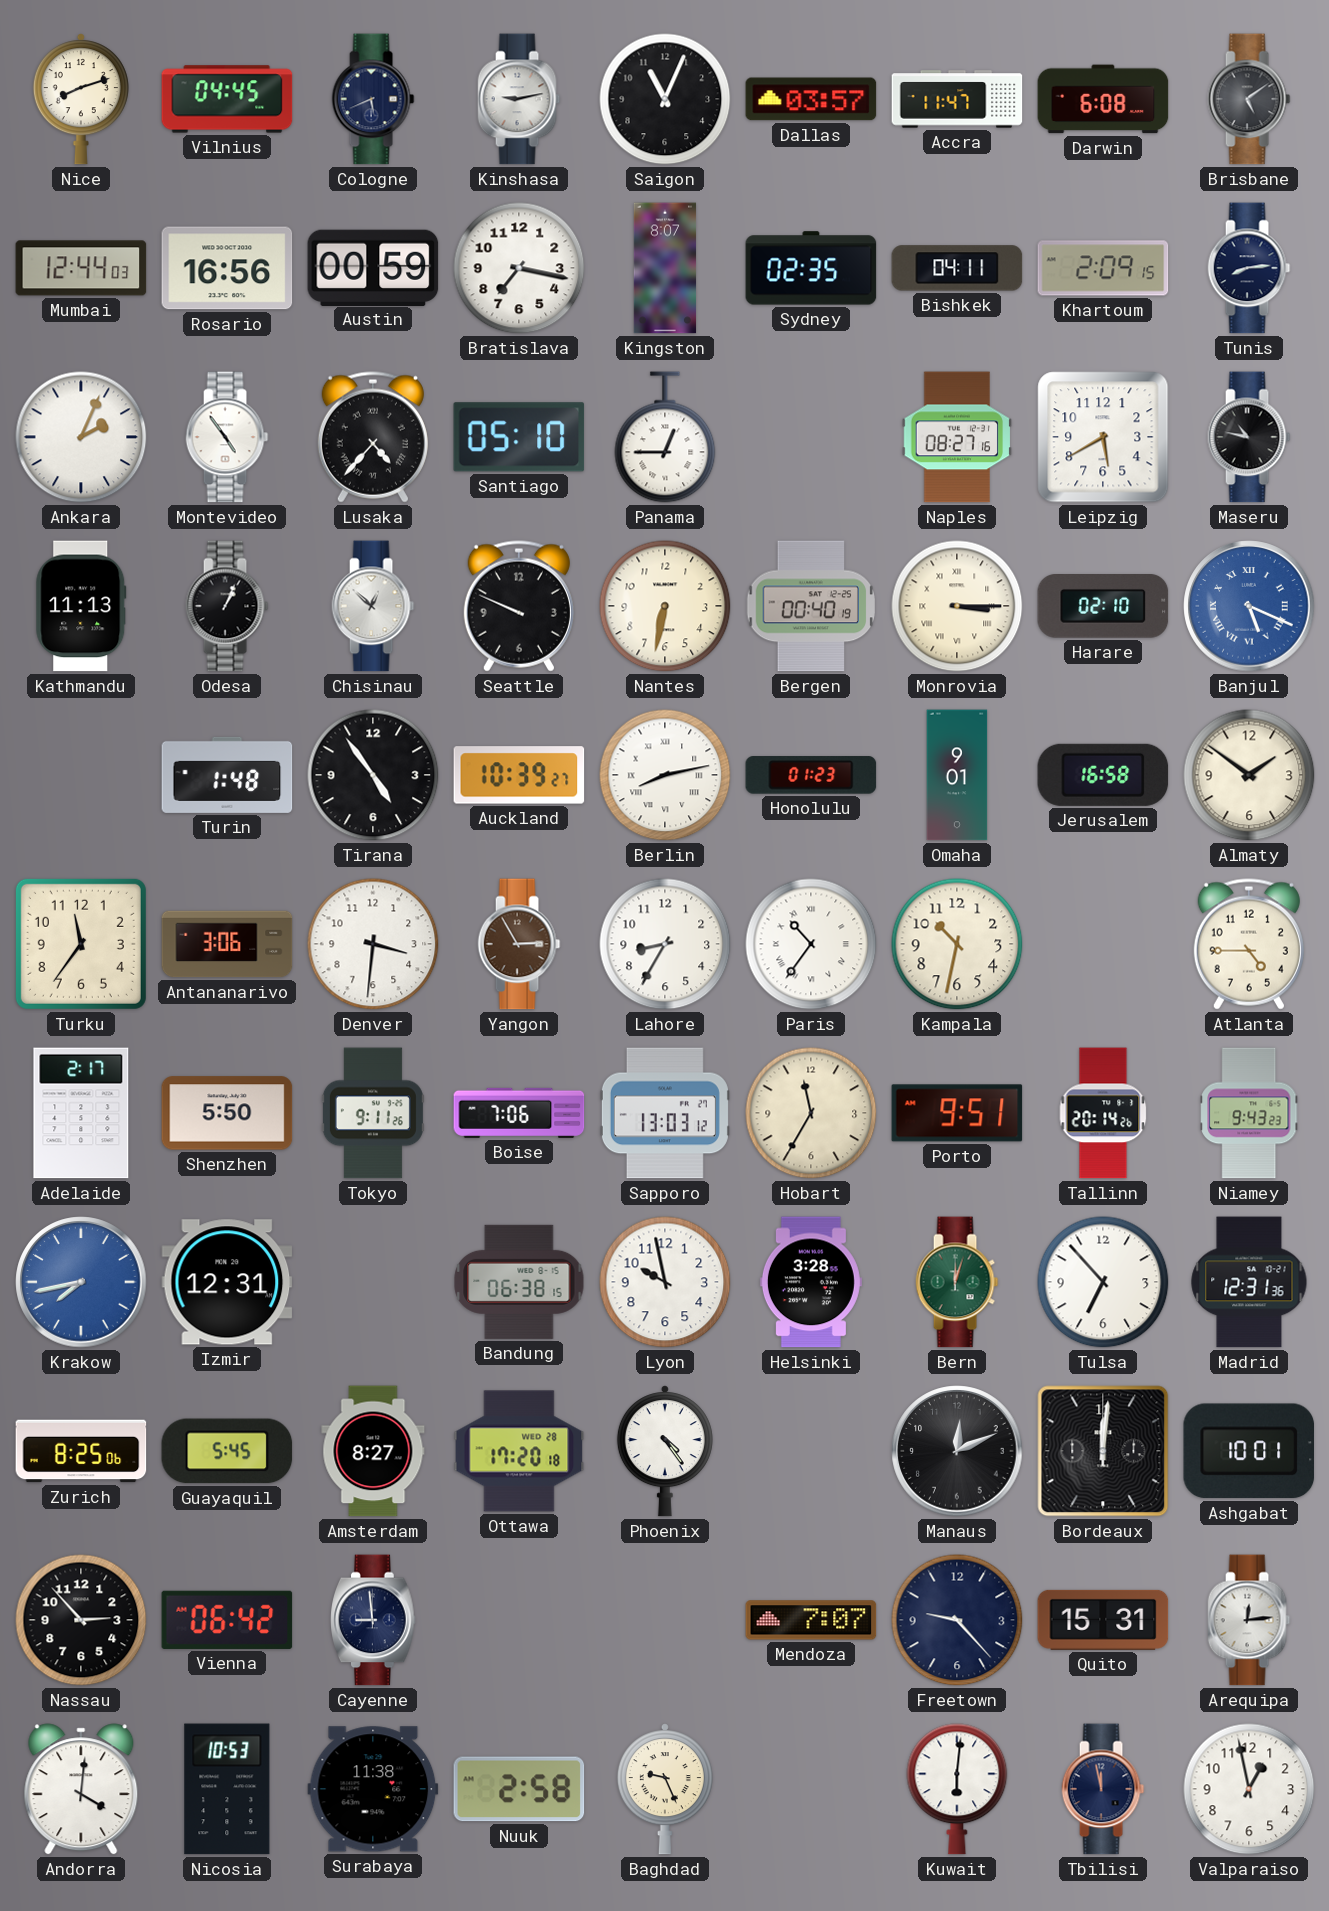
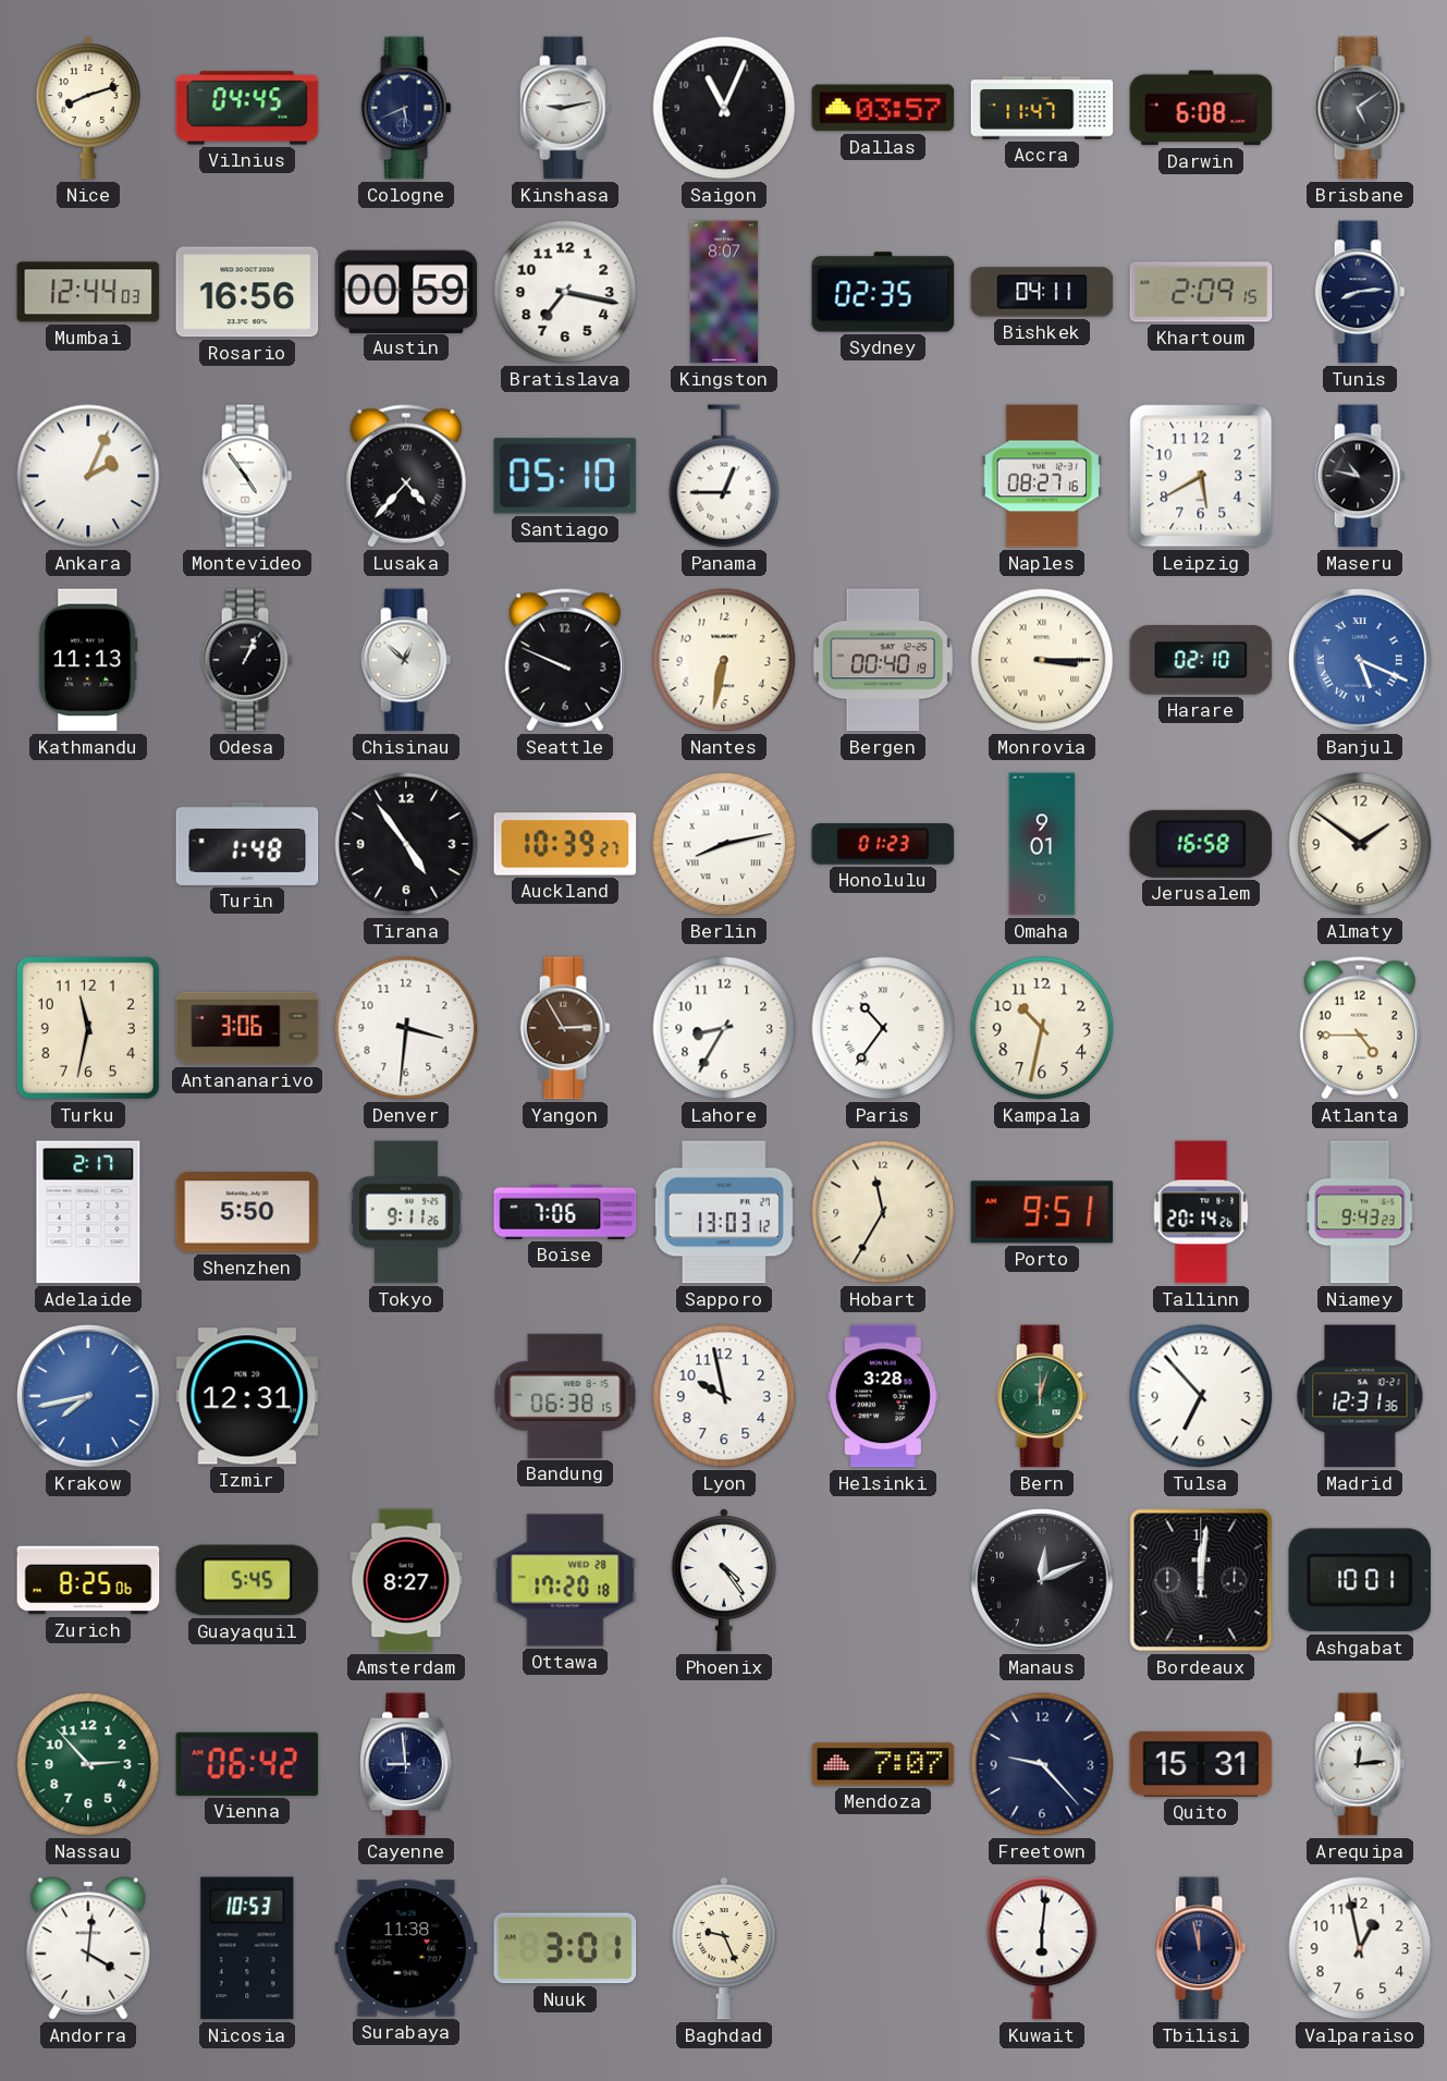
Turku: 11:36 -> 11:32 (88, 1028)
Nassau dial: black -> green (88, 1764)
Nuuk: 2:58 -> 3:01 (565, 1948)
